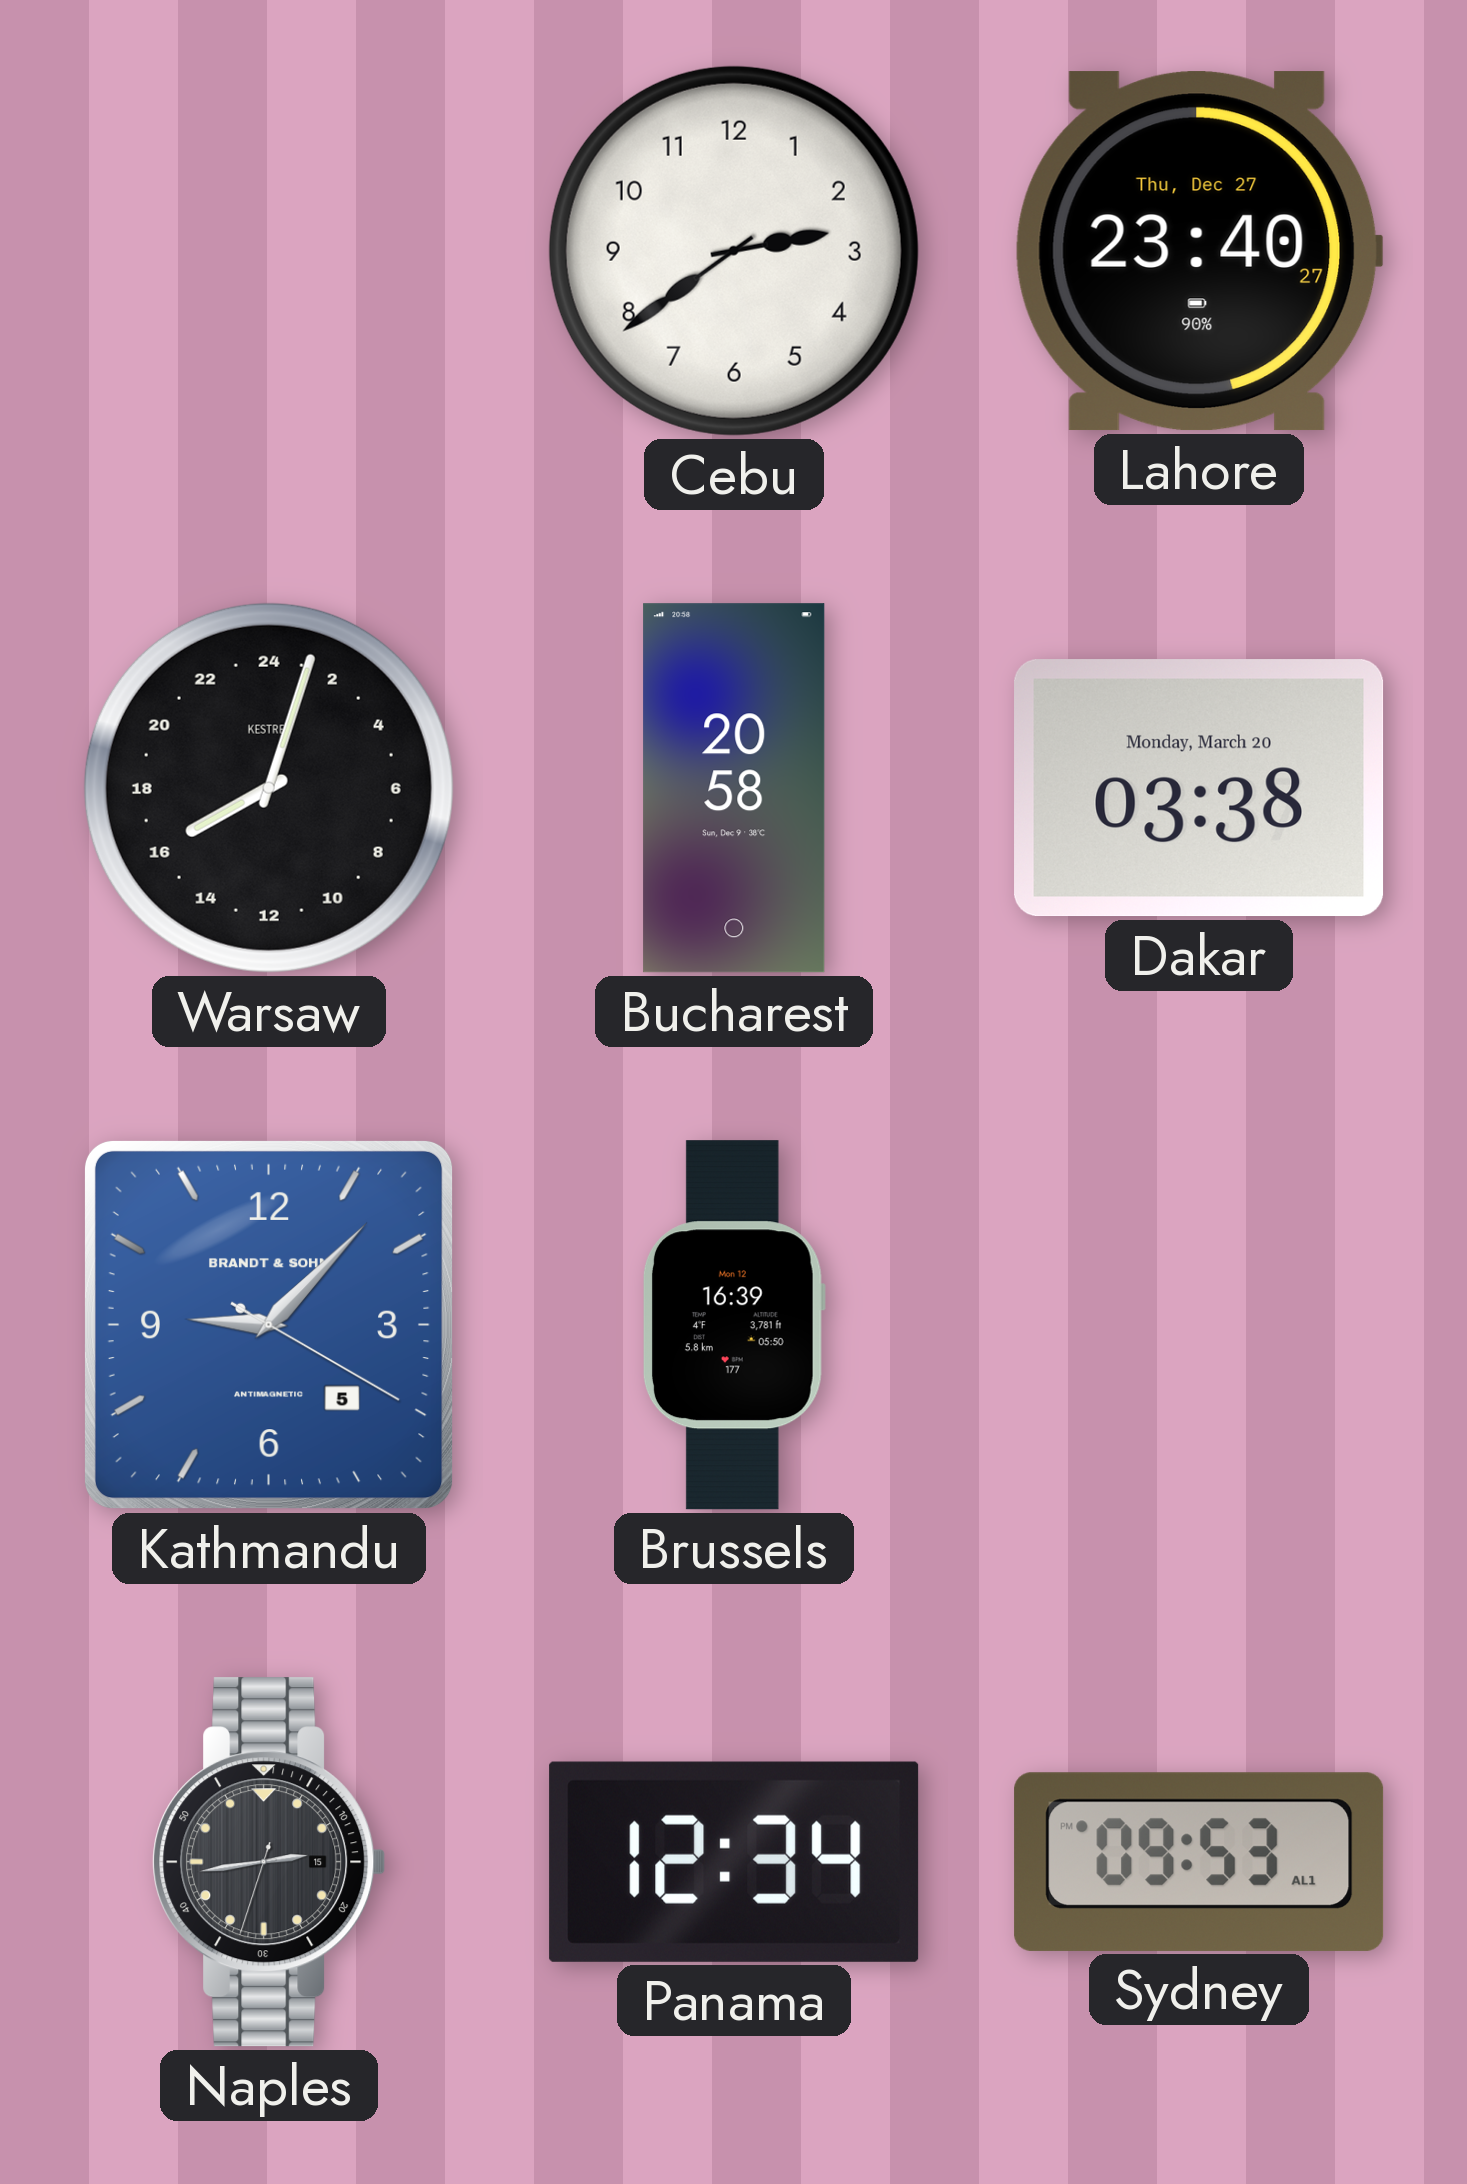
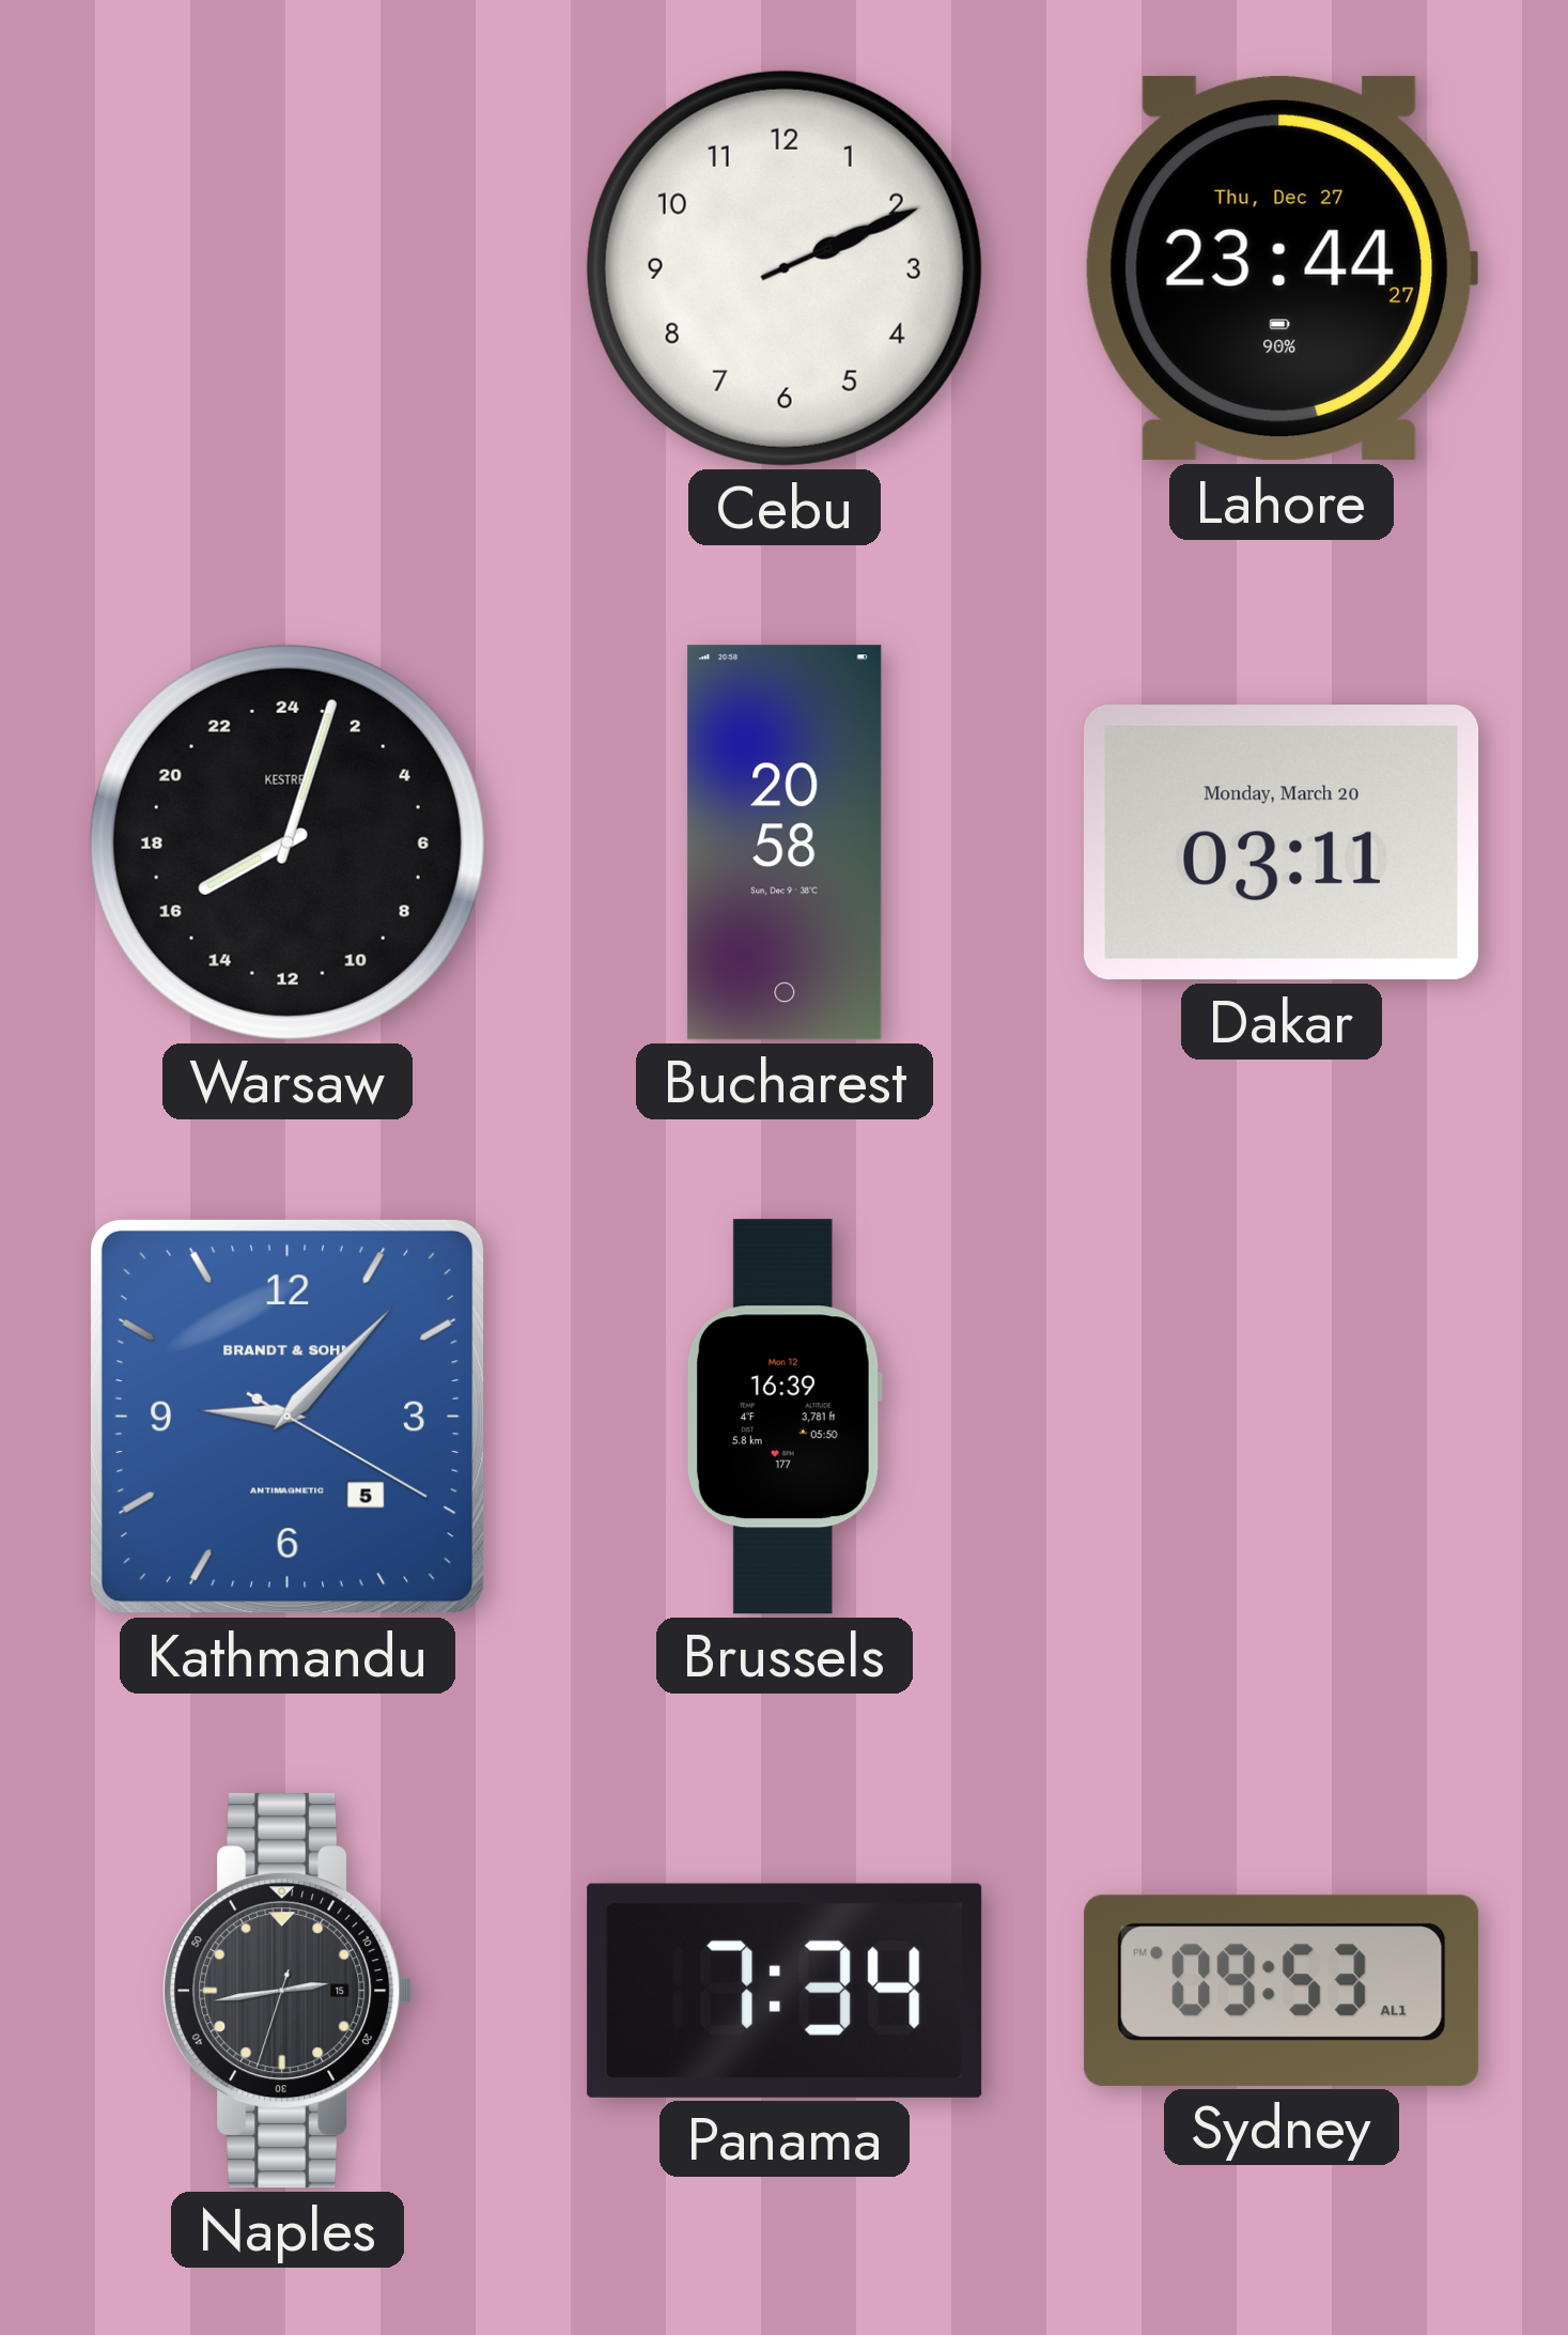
Cebu: 2:39 -> 2:11 (785, 268)
Lahore: 23:40 -> 23:44 (1282, 268)
Dakar: 03:38 -> 03:11 (1282, 842)
Panama: 12:34 -> 7:34 (785, 1991)
